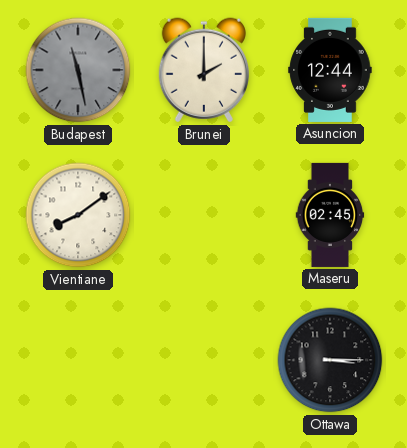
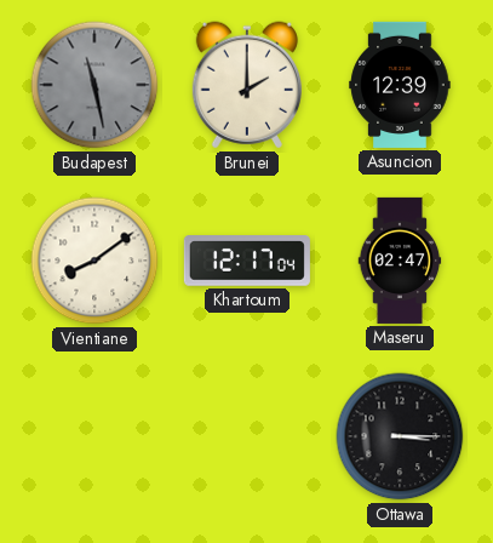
Asuncion: 12:44 -> 12:39 (400, 85)
Khartoum: none -> 12:17 (247, 261)
Maseru: 02:45 -> 02:47 (400, 261)
